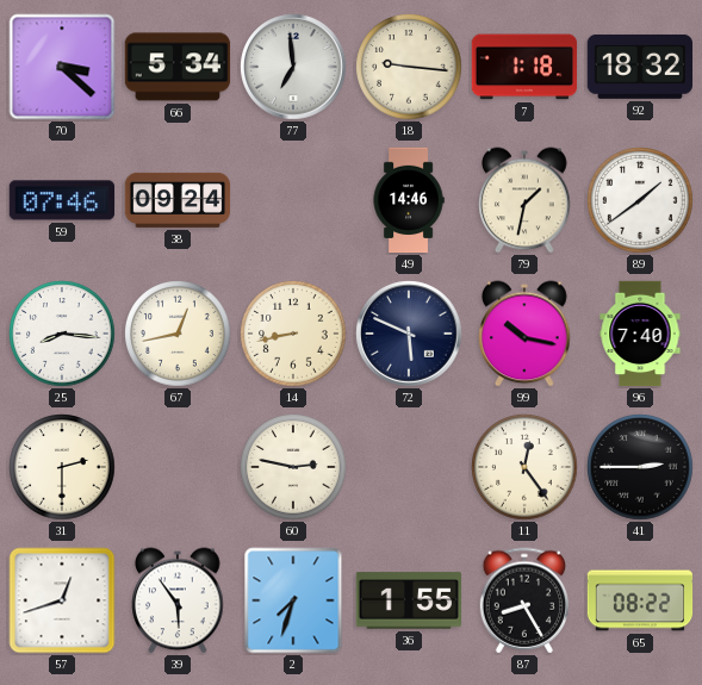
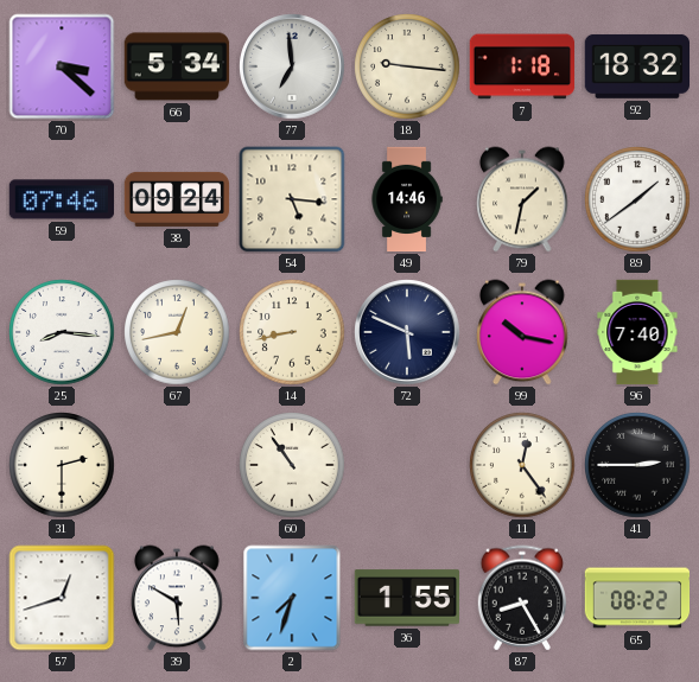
54: none -> 5:16 (292, 199)
60: 2:47 -> 10:54 (292, 465)
39: 5:54 -> 5:50 (177, 598)
